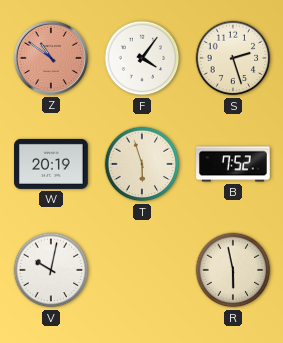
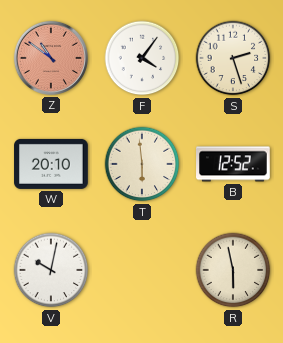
W: 20:19 -> 20:10 (51, 164)
T: 5:57 -> 5:59 (142, 164)
B: 7:52 -> 12:52 (233, 164)
